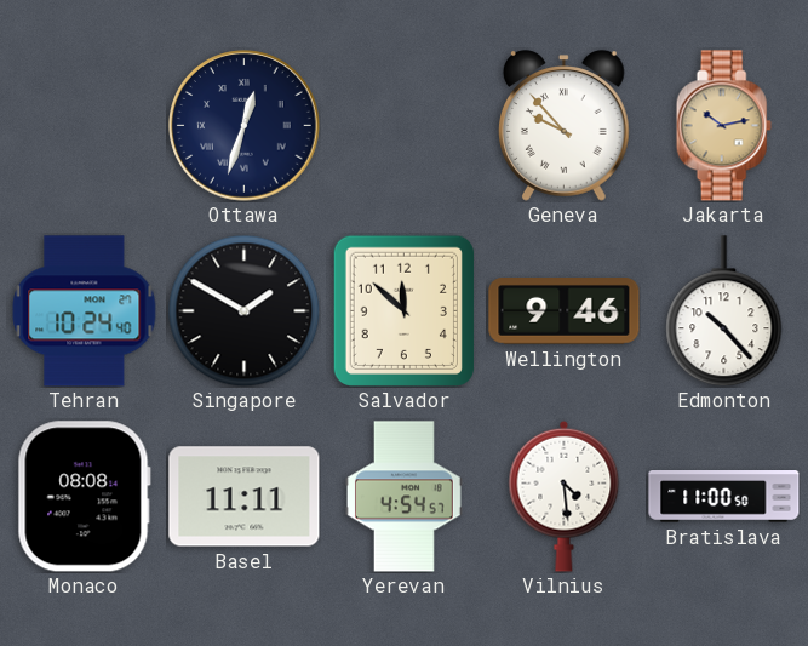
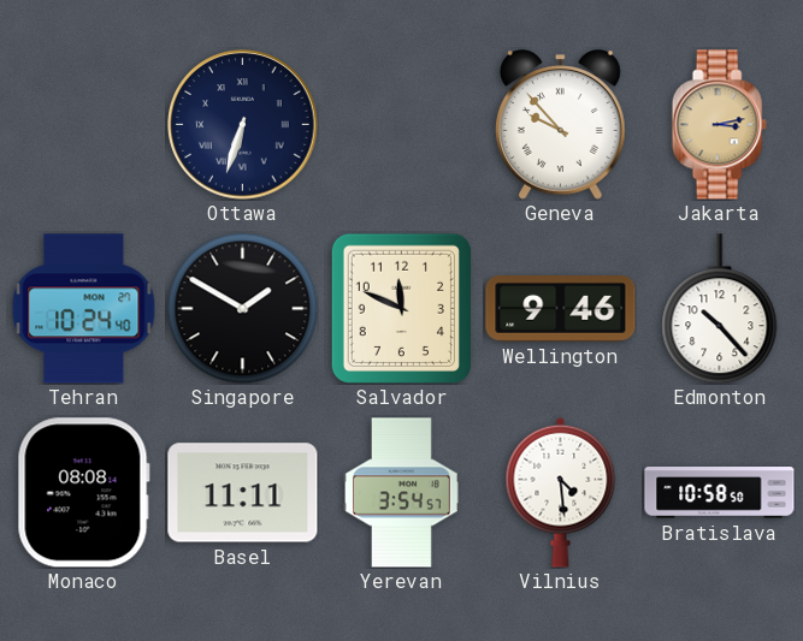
Ottawa: 12:33 -> 6:33 (243, 125)
Jakarta: 10:13 -> 3:13 (719, 125)
Salvador: 11:52 -> 11:49 (401, 308)
Yerevan: 4:54 -> 3:54 (402, 493)
Bratislava: 11:00 -> 10:58 (720, 493)
